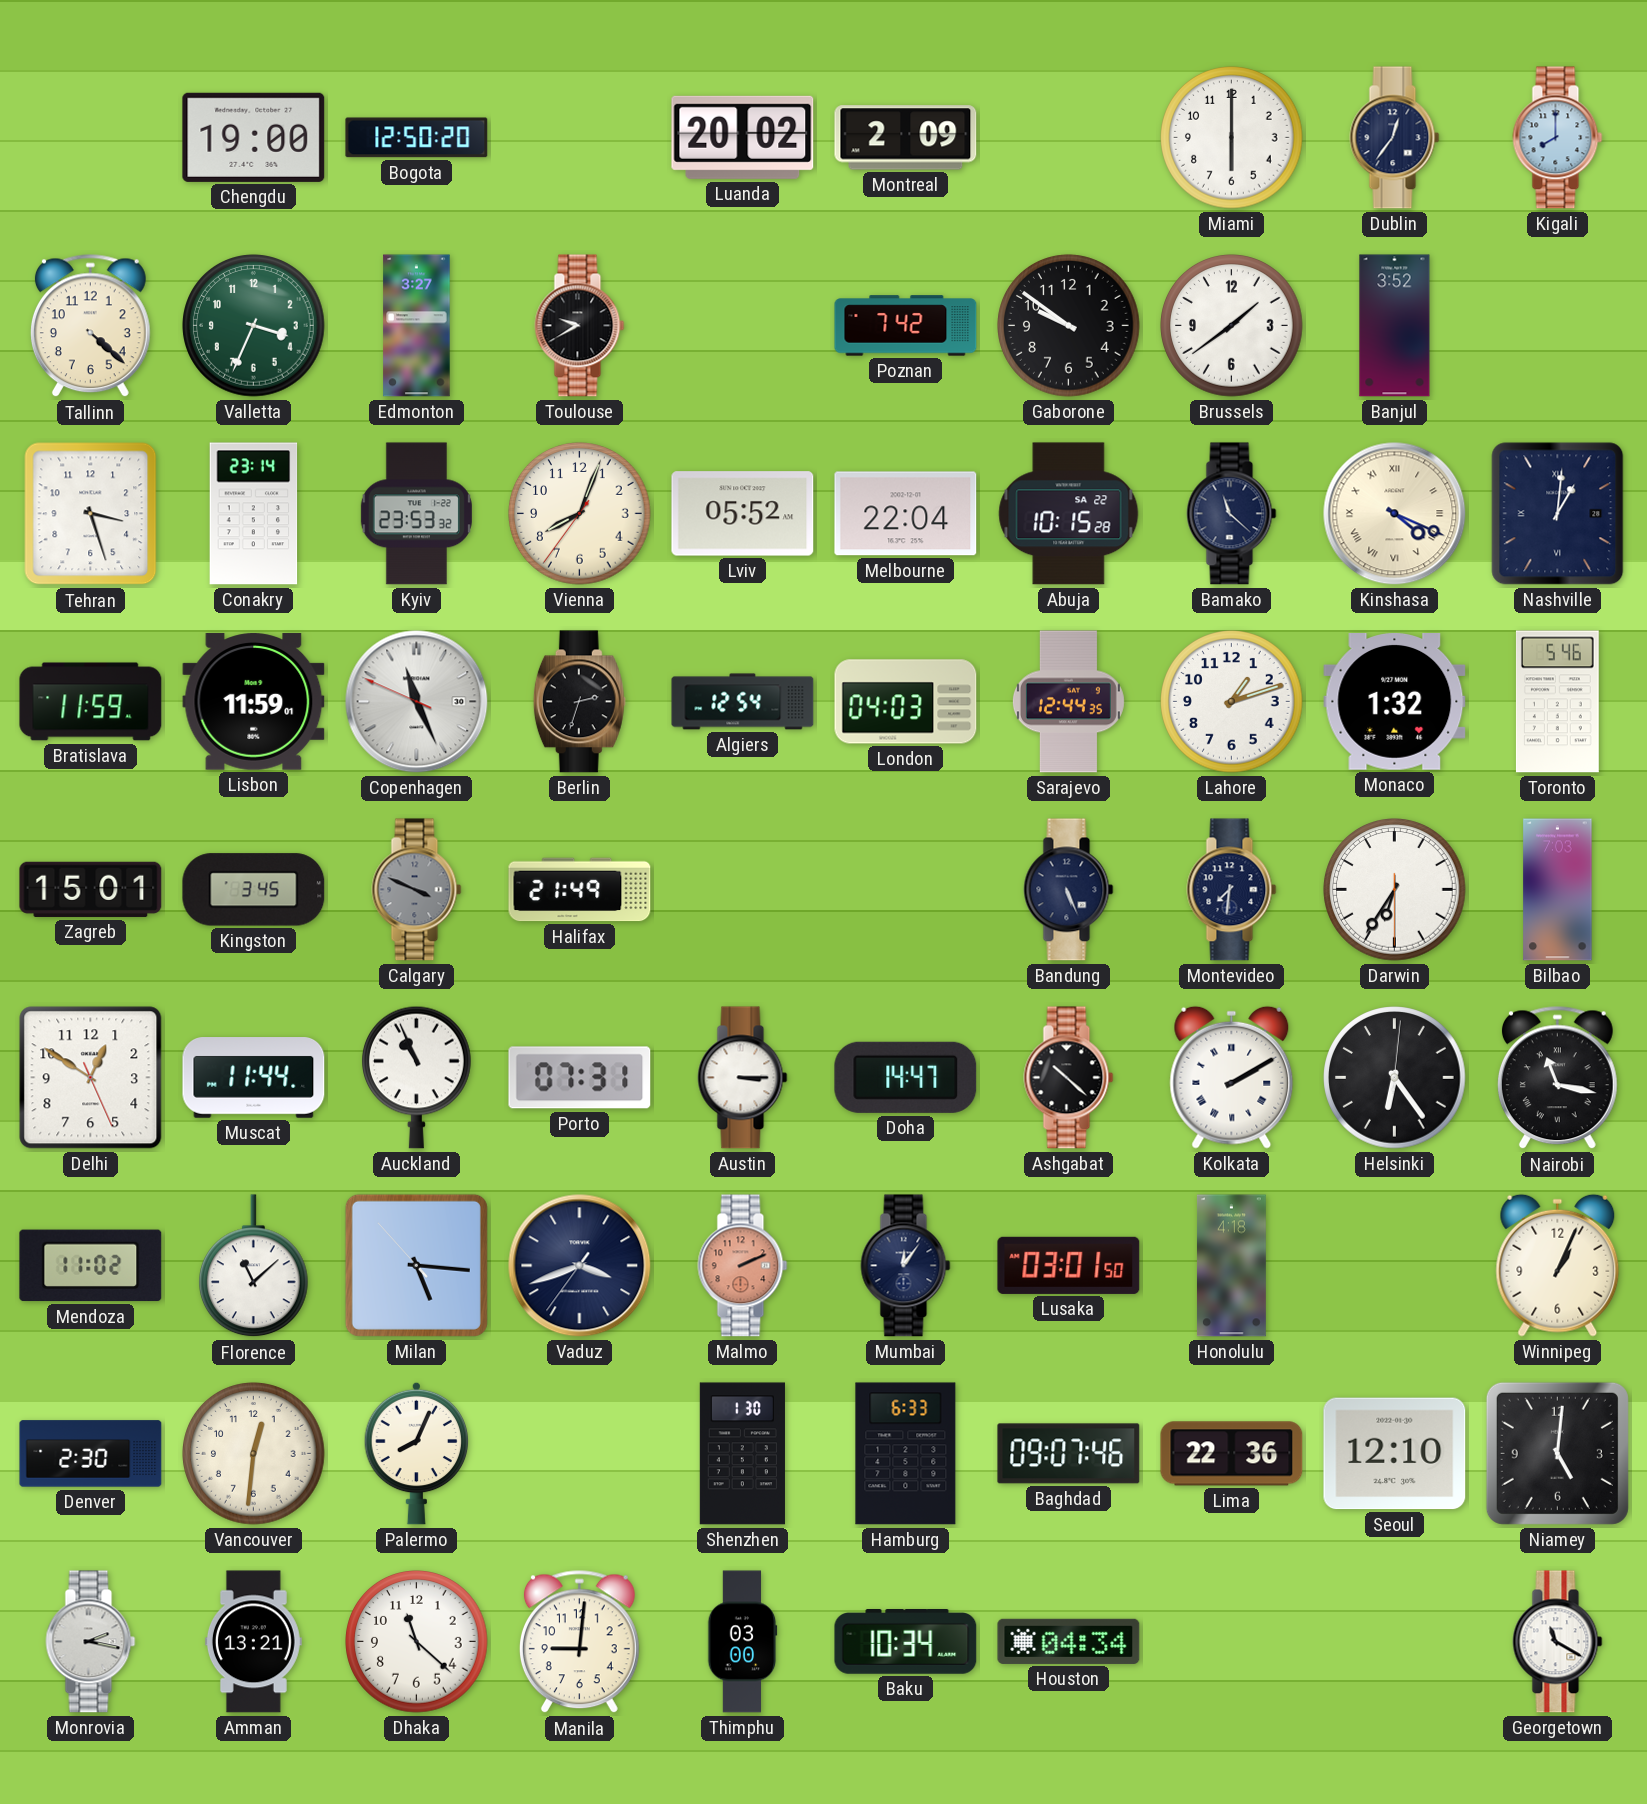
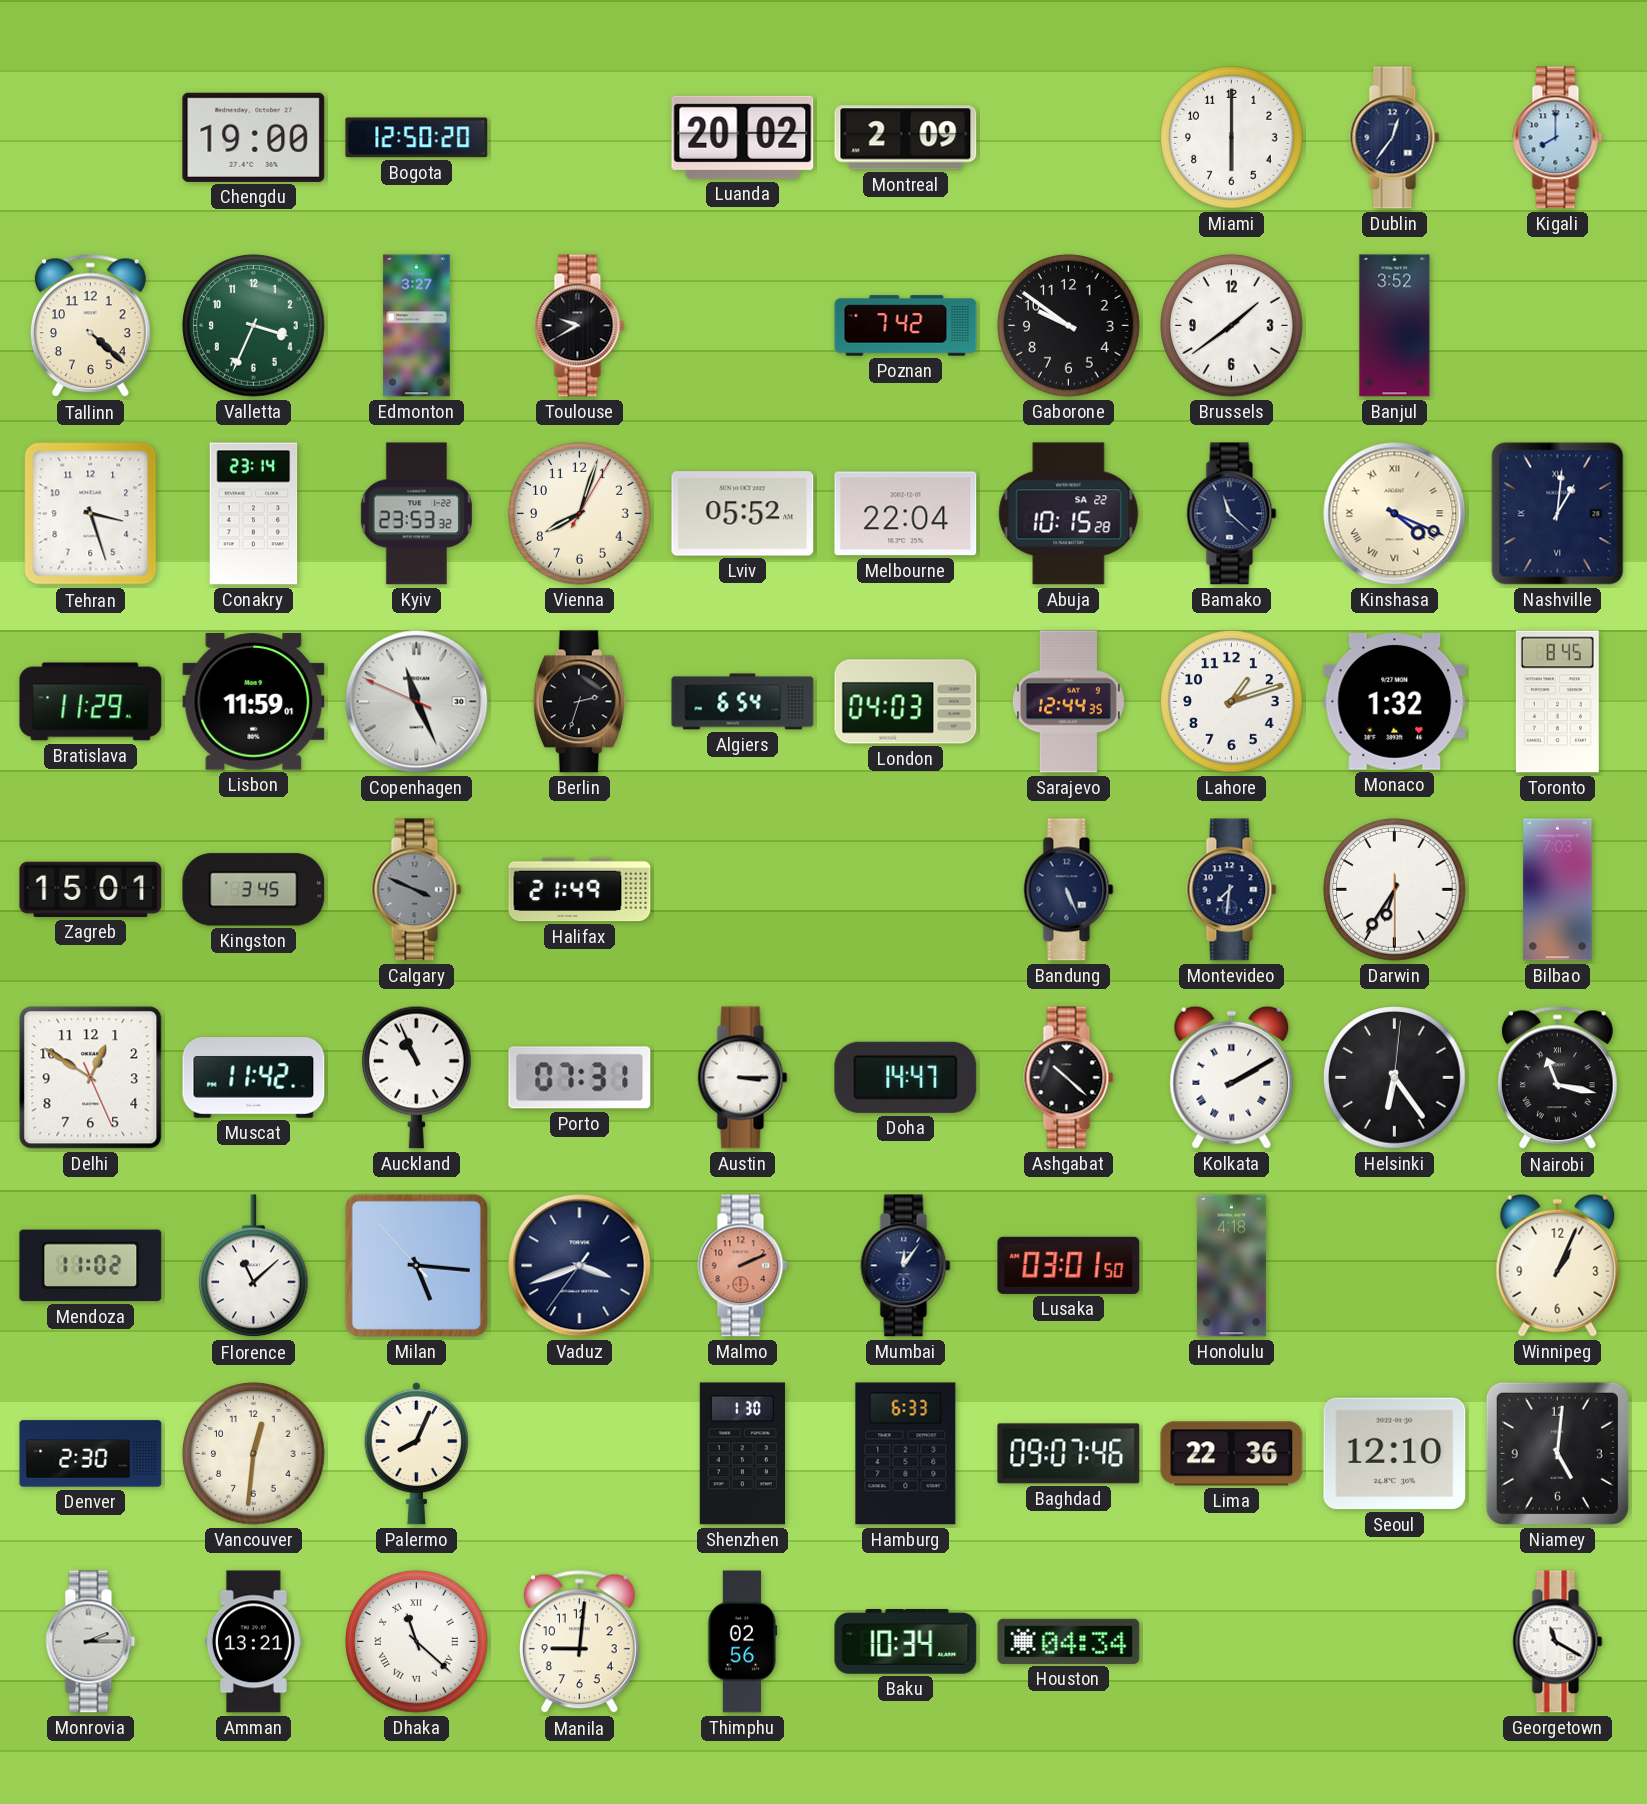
Vienna: 8:03:36 -> 8:03:05 (580, 514)
Bratislava: 11:59 -> 11:29 (91, 702)
Algiers: 12:54 -> 6:54 (743, 702)
Toronto: 5:46 -> 8:45 (1557, 702)
Muscat: 11:44 -> 11:42 (254, 1078)
Monrovia: 2:17 -> 2:15 (91, 1642)
Dhaka numerals: Arabic -> Roman (417, 1642)
Thimphu: 03:00 -> 02:56 (743, 1642)
